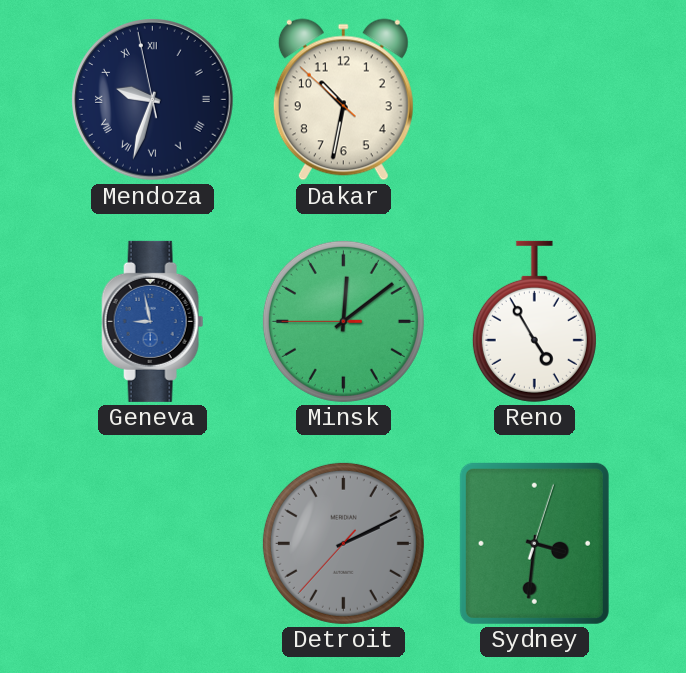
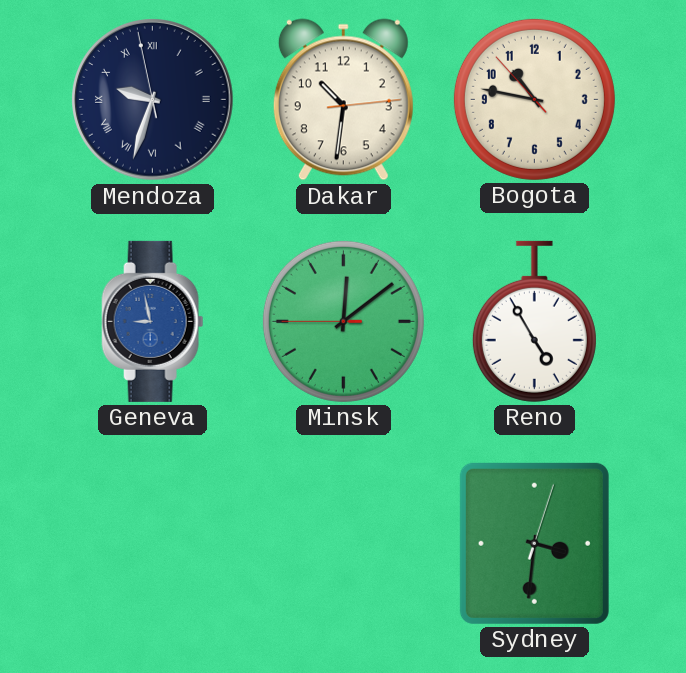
Dakar: 10:31:52 -> 10:31:14 (343, 100)
Bogota: none -> 10:46 (534, 99)
Detroit: 2:10 -> none (343, 543)
